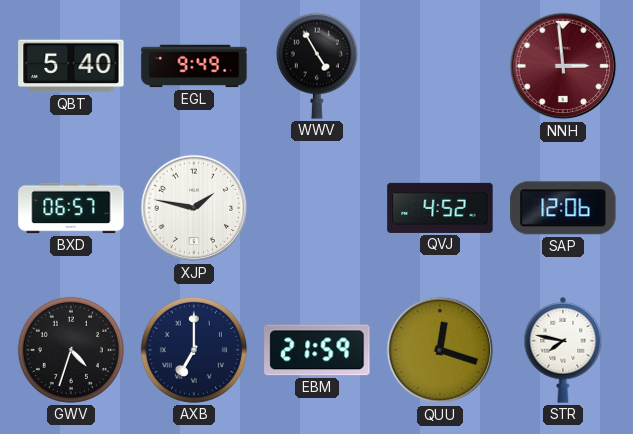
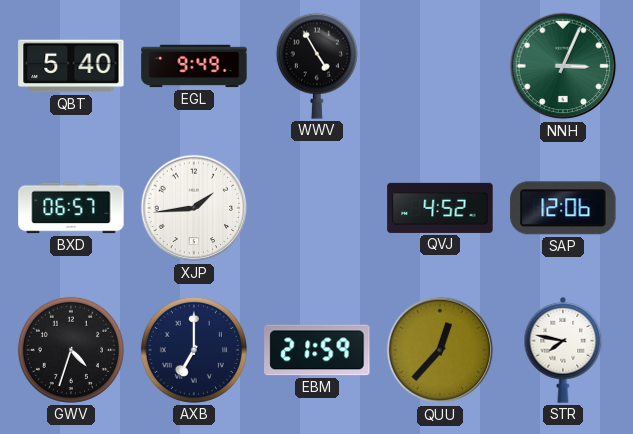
NNH: 2:59 -> 3:04 (563, 66)
NNH dial: burgundy -> green (563, 66)
XJP: 1:47 -> 1:44 (194, 208)
QUU: 12:18 -> 12:37 (440, 350)
